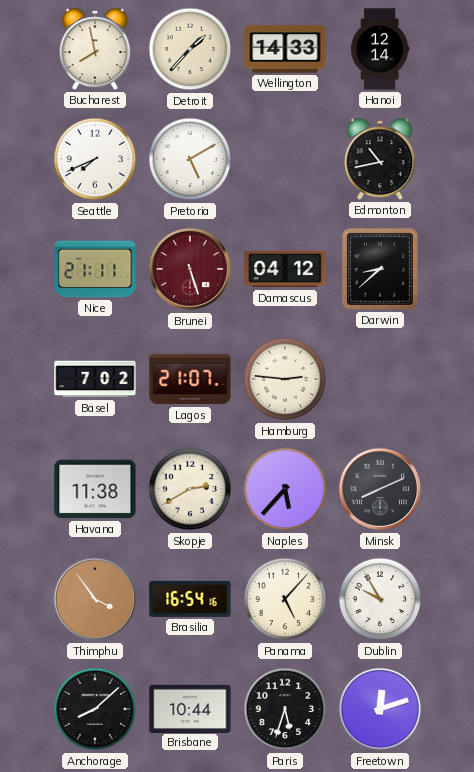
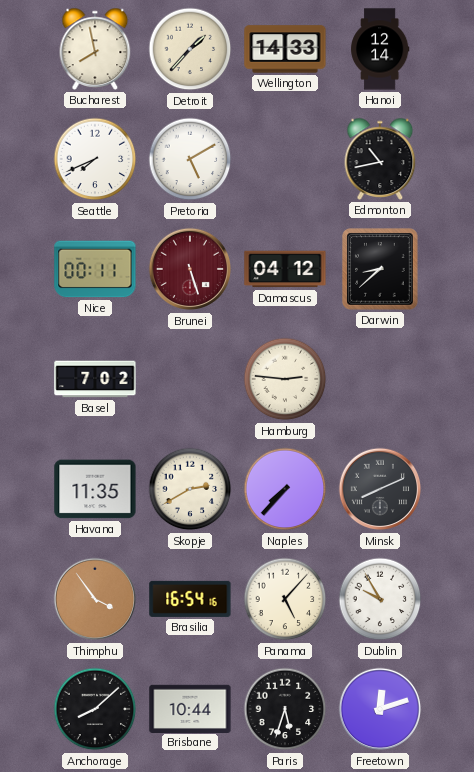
Nice: 21:11 -> 00:11 (95, 269)
Lagos: 21:07 -> none (190, 379)
Havana: 11:38 -> 11:35 (95, 489)
Naples: 5:37 -> 7:37 (285, 489)
